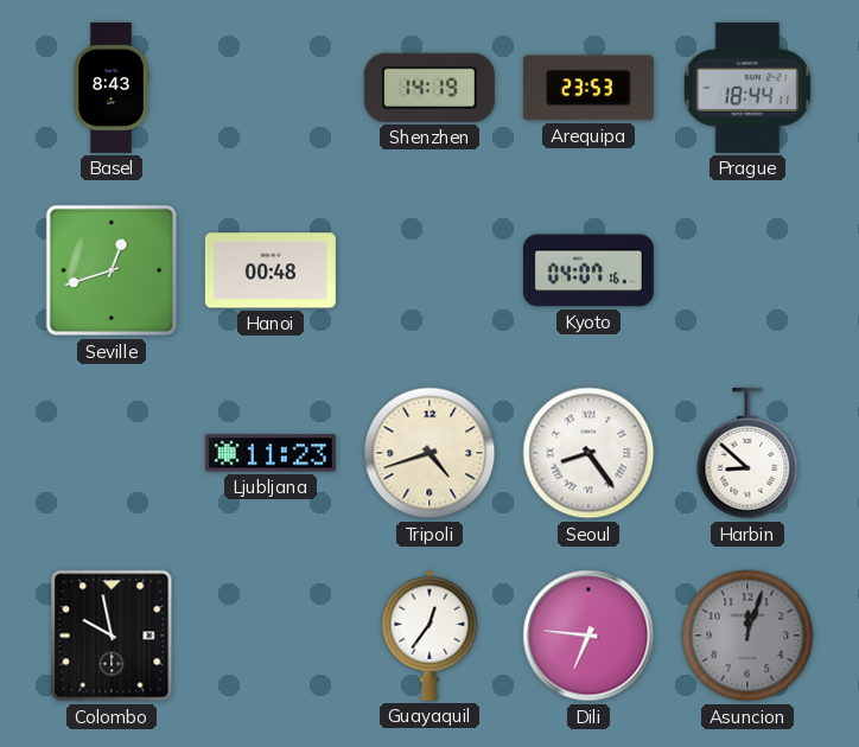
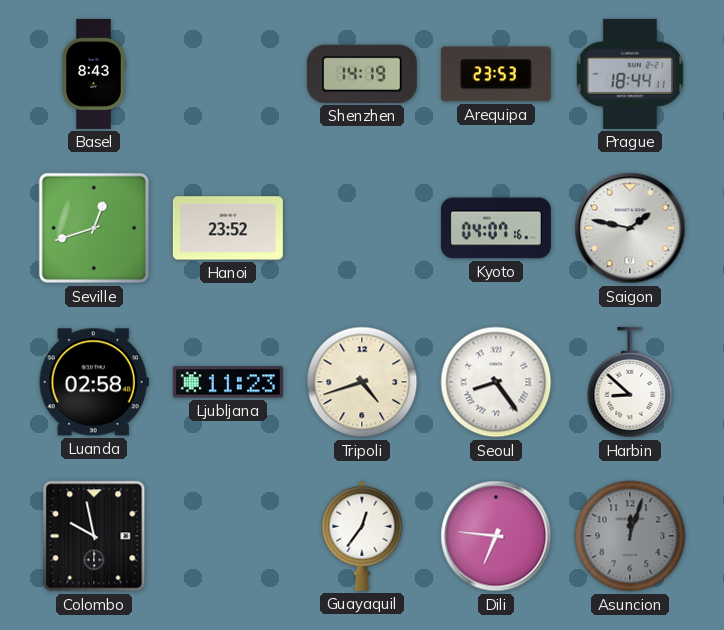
Hanoi: 00:48 -> 23:52 (228, 228)
Saigon: none -> 1:47 (630, 228)
Luanda: none -> 02:58 (94, 382)
